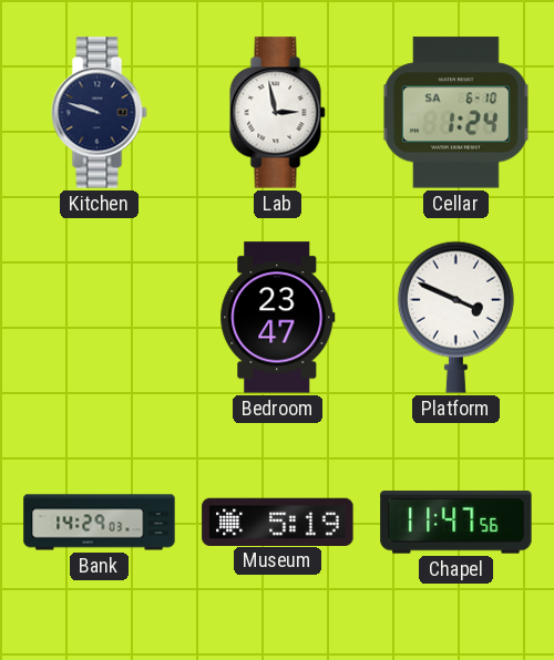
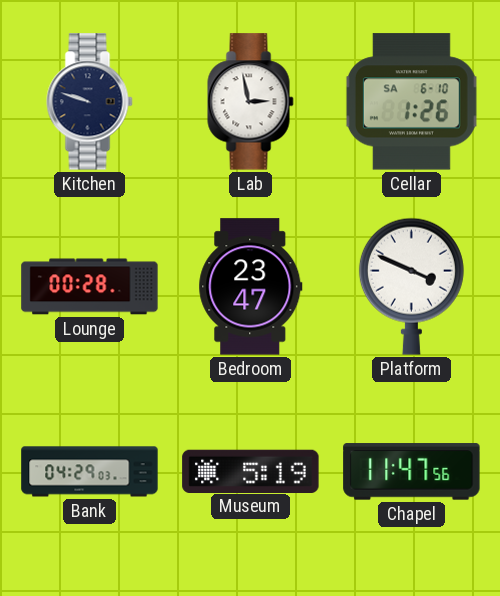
Cellar: 1:24 -> 1:26 (411, 102)
Lounge: none -> 00:28 (90, 287)
Bank: 14:29 -> 04:29 (90, 472)
